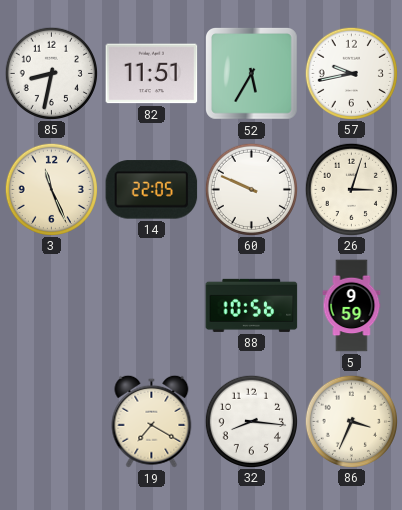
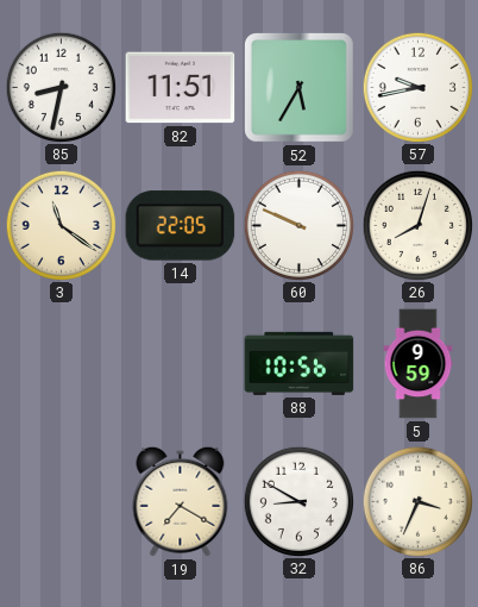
3: 11:26 -> 11:21 (61, 225)
26: 3:03 -> 8:03 (417, 225)
32: 8:16 -> 8:50 (298, 501)
